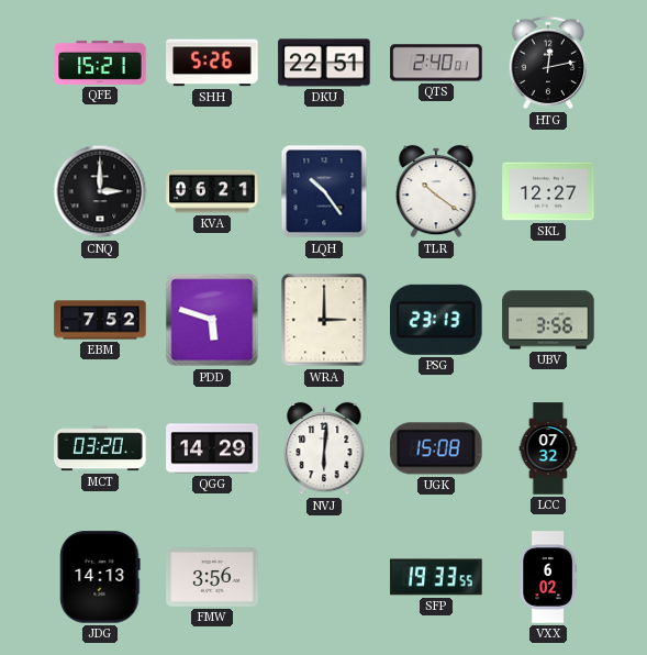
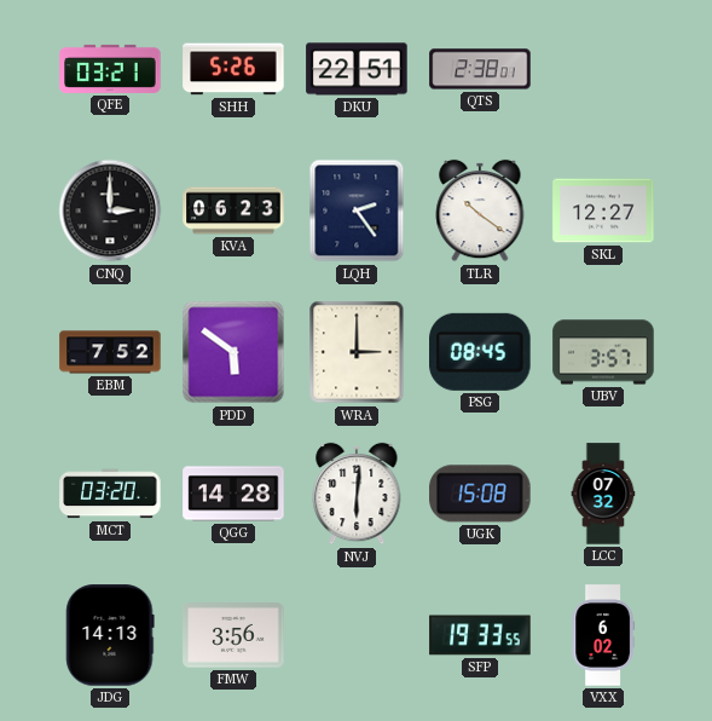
QFE: 15:21 -> 03:21 (110, 69)
QTS: 2:40 -> 2:38 (480, 69)
HTG: 12:13 -> none (548, 63)
KVA: 06:21 -> 06:23 (233, 210)
LQH: 10:24 -> 2:24 (357, 210)
PDD: 5:48 -> 5:51 (233, 352)
PSG: 23:13 -> 08:45 (480, 352)
UBV: 3:56 -> 3:57 (603, 352)
QGG: 14:29 -> 14:28 (233, 494)
